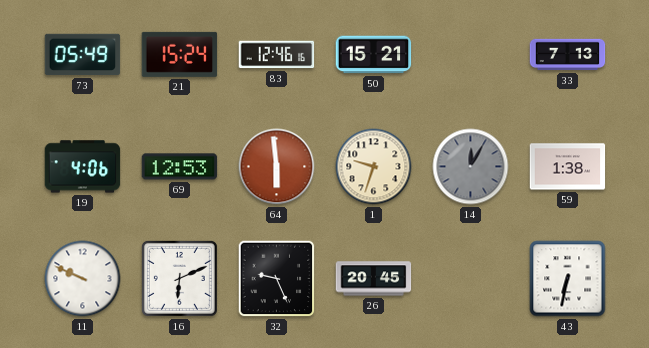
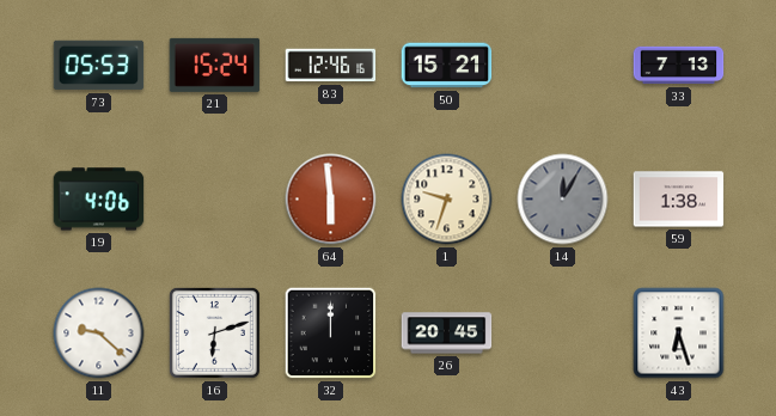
73: 05:49 -> 05:53 (99, 66)
69: 12:53 -> none (180, 167)
11: 9:49 -> 9:22 (99, 334)
16: 6:11 -> 6:12 (214, 332)
32: 9:26 -> 12:00 (331, 334)
43: 6:32 -> 6:27 (679, 334)
